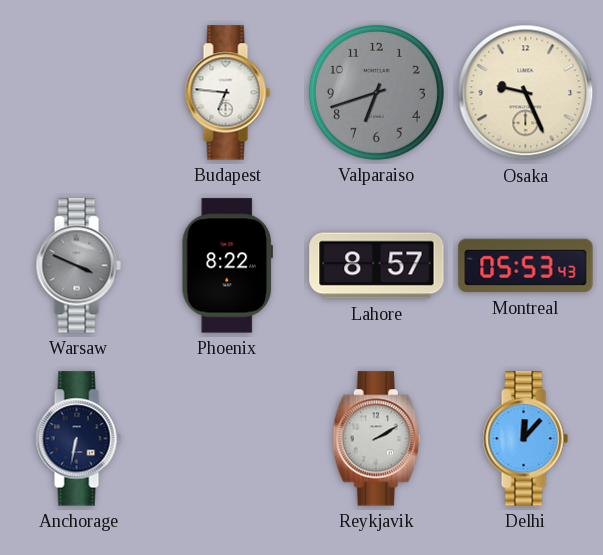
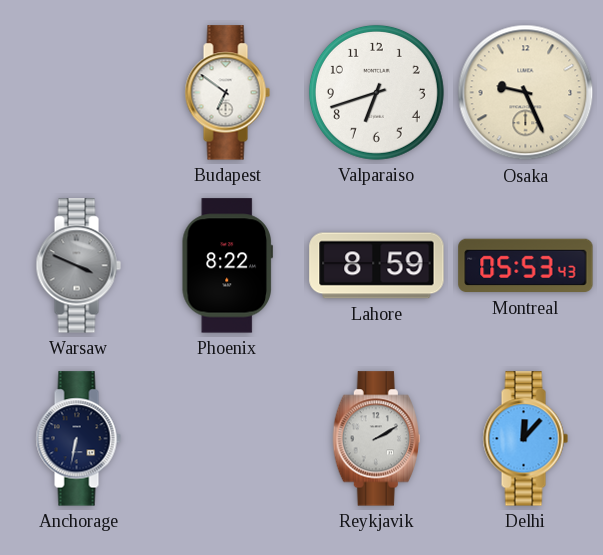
Budapest: 6:46 -> 6:51 (227, 93)
Valparaiso dial: grey -> white (376, 92)
Lahore: 8:57 -> 8:59 (377, 266)
